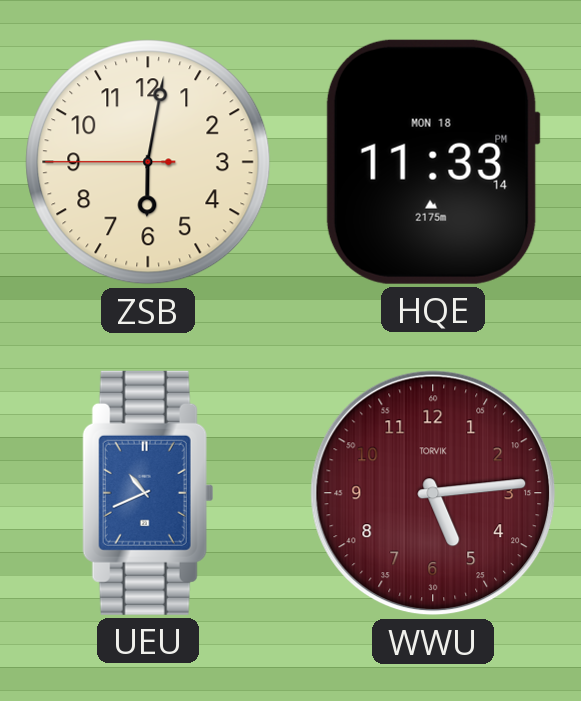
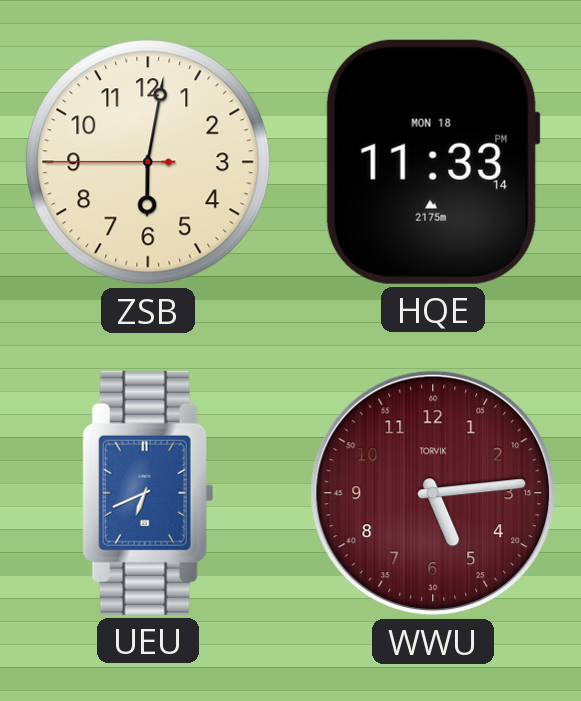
UEU: 10:41 -> 6:41 (148, 493)
